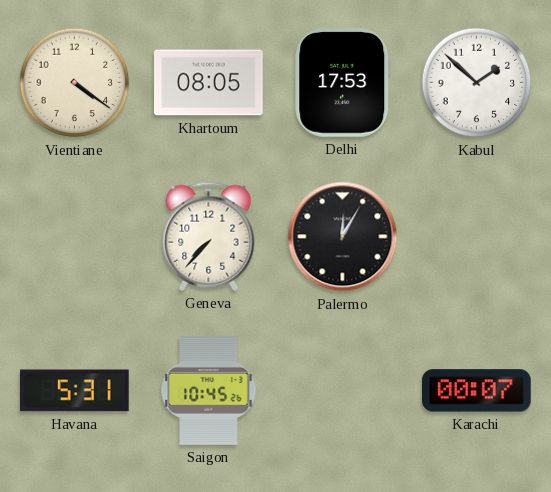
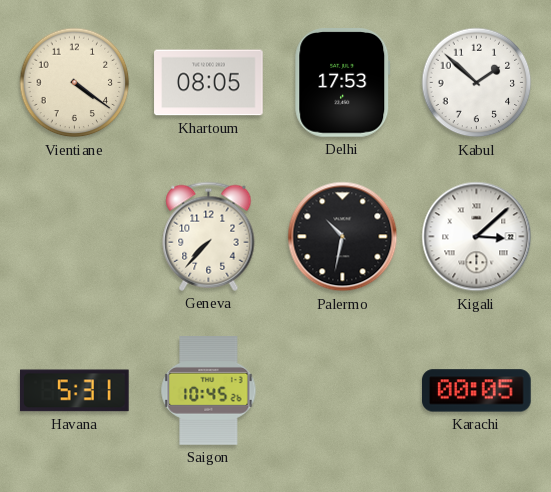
Palermo: 12:05 -> 10:32 (343, 237)
Kigali: none -> 3:08 (477, 237)
Karachi: 00:07 -> 00:05 (477, 391)
